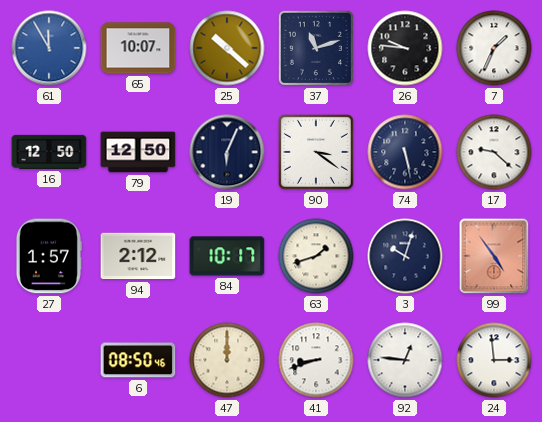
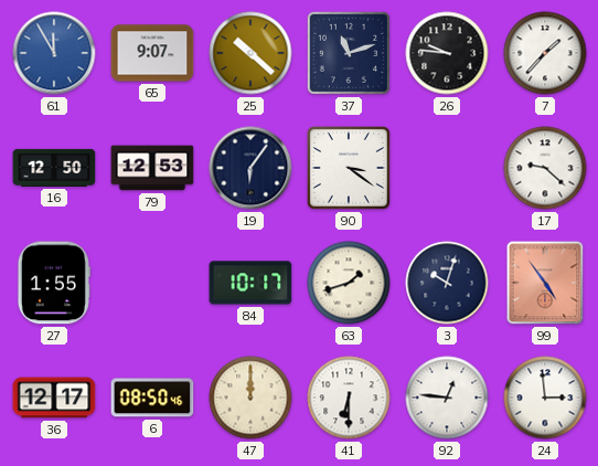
65: 10:07 -> 9:07 (152, 53)
7: 1:34 -> 1:37 (545, 53)
79: 12:50 -> 12:53 (152, 168)
19: 6:04 -> 6:06 (250, 168)
74: 5:28 -> none (405, 152)
27: 1:57 -> 1:55 (53, 283)
94: 2:12 -> none (138, 256)
36: none -> 12:17 (54, 398)
41: 8:42 -> 6:30 (349, 398)
